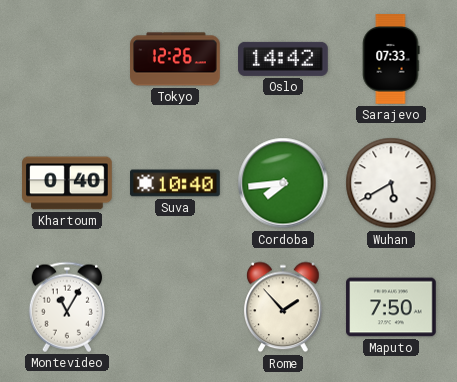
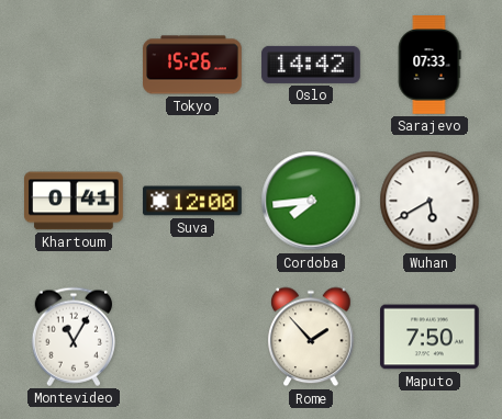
Tokyo: 12:26 -> 15:26 (192, 65)
Khartoum: 0:40 -> 0:41 (75, 201)
Suva: 10:40 -> 12:00 (192, 201)
